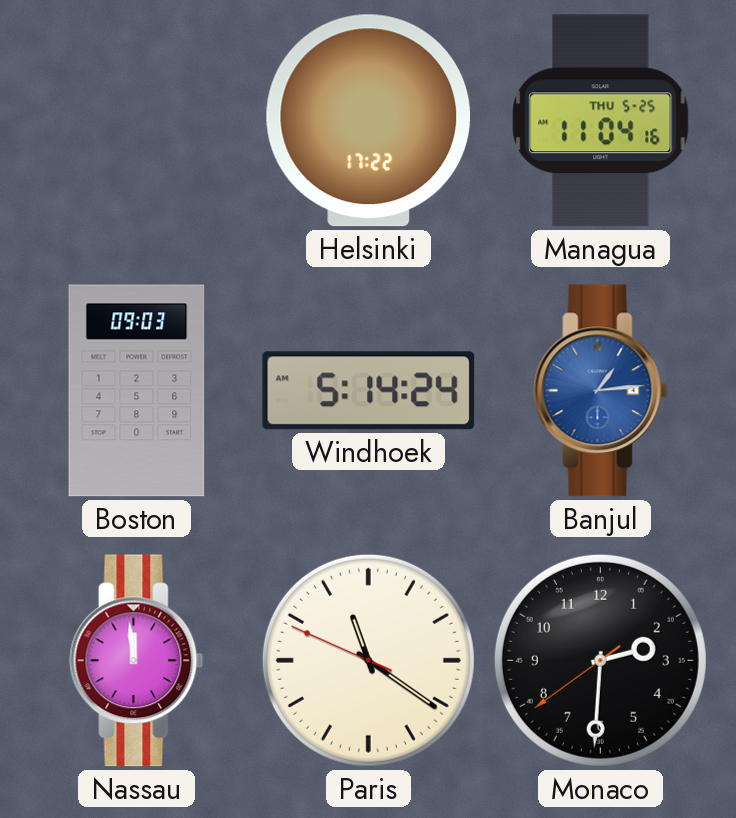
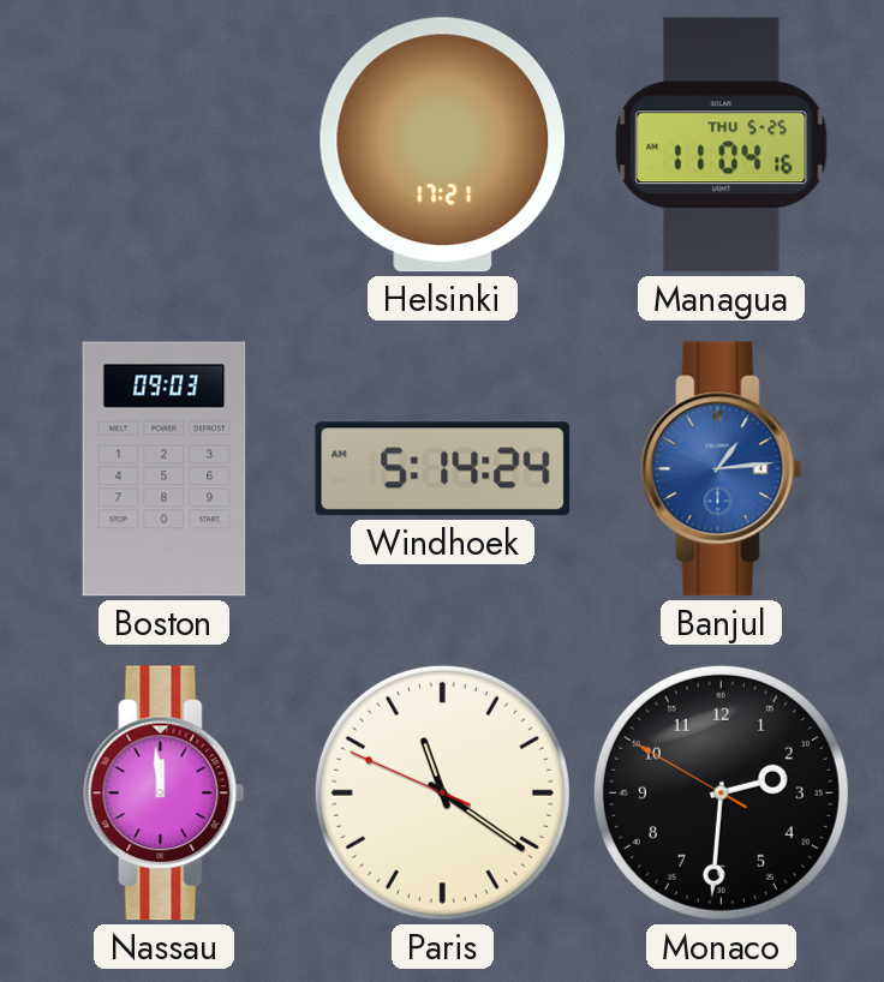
Helsinki: 17:22 -> 17:21 (443, 145)
Monaco: 2:30:39 -> 2:30:50 (721, 792)
